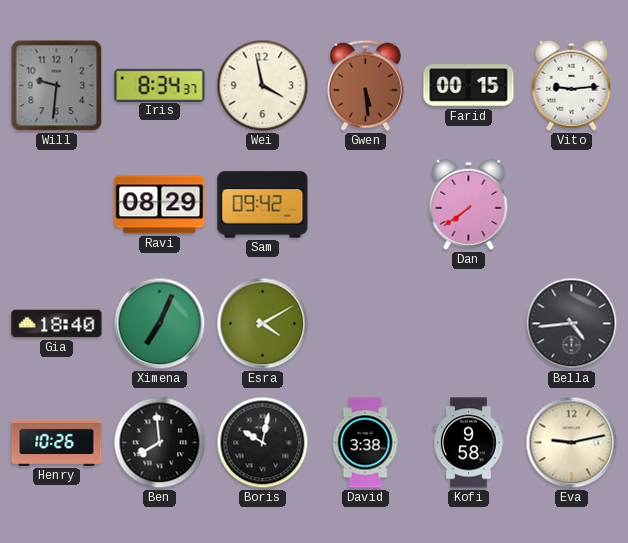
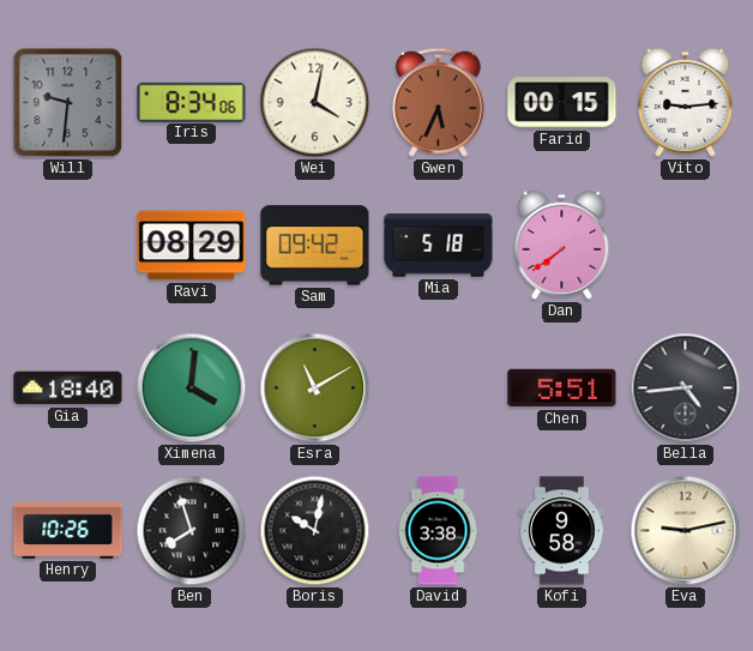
Iris: 8:34:37 -> 8:34:06 (192, 102)
Wei: 3:58 -> 4:02 (315, 103)
Gwen: 5:29 -> 5:34 (438, 102)
Mia: none -> 5:18 (439, 246)
Ximena: 7:04 -> 4:01 (192, 388)
Esra: 4:10 -> 11:10 (315, 388)
Chen: none -> 5:51 (562, 388)
Ben: 7:59 -> 7:57 (192, 531)
